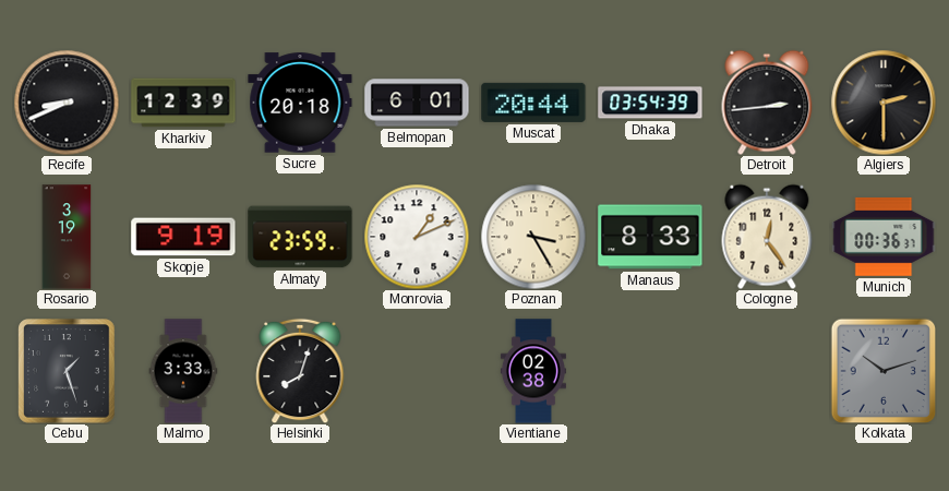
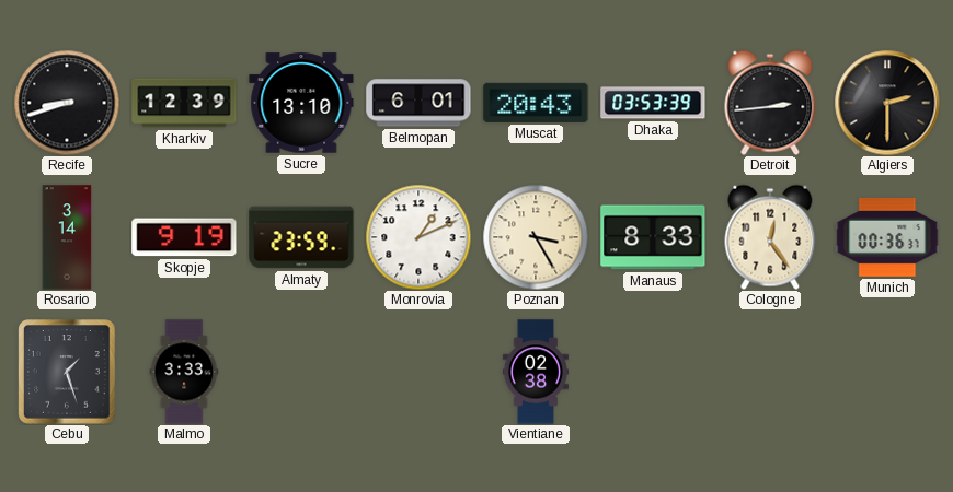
Recife: 8:41 -> 8:42 (67, 103)
Sucre: 20:18 -> 13:10 (301, 103)
Muscat: 20:44 -> 20:43 (536, 103)
Dhaka: 03:54 -> 03:53 (653, 103)
Rosario: 3:19 -> 3:14 (67, 237)
Helsinki: 8:03 -> none (300, 371)
Kolkata: 10:12 -> none (884, 371)
